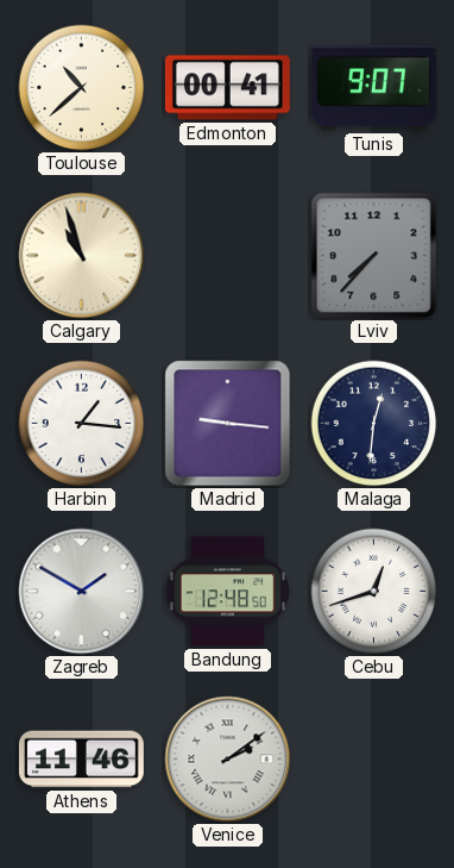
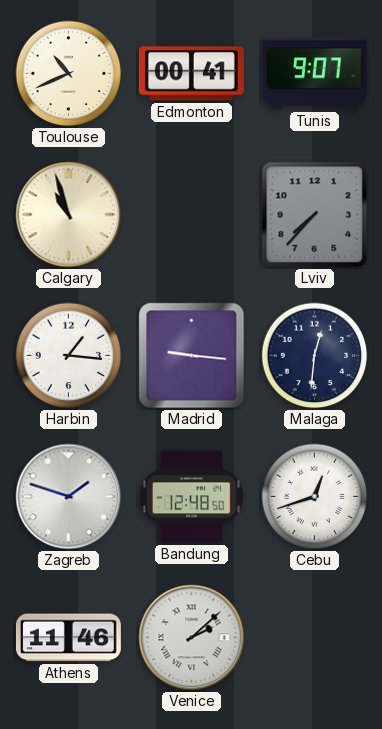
Toulouse: 10:38 -> 10:41 (69, 74)
Zagreb: 1:50 -> 1:48 (69, 497)
Venice: 2:09 -> 2:08 (192, 638)
